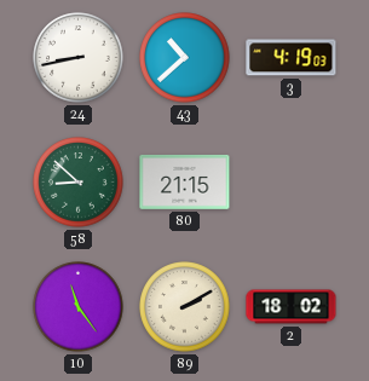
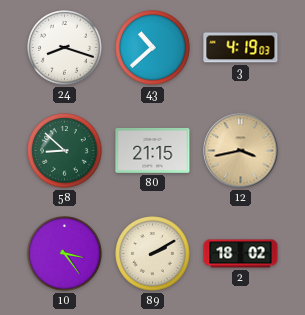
24: 8:43 -> 8:18 (65, 48)
12: none -> 3:43 (241, 151)
10: 11:24 -> 3:24 (65, 254)
